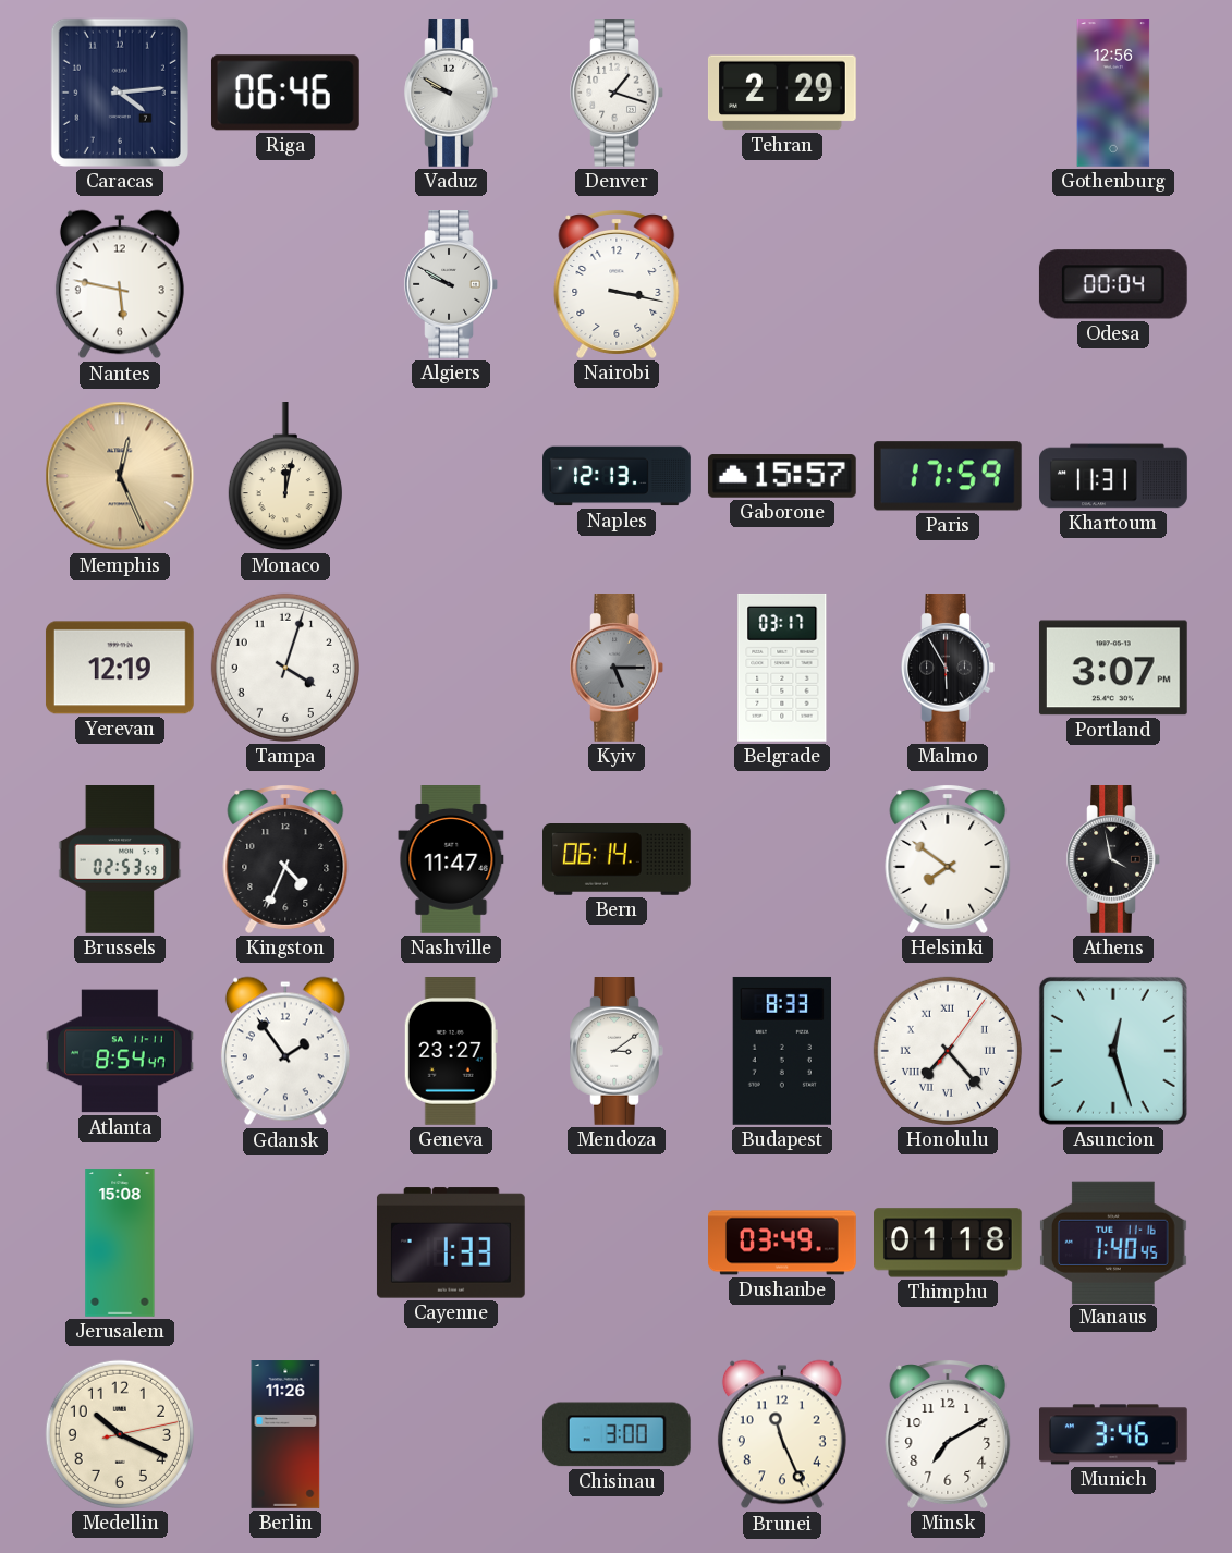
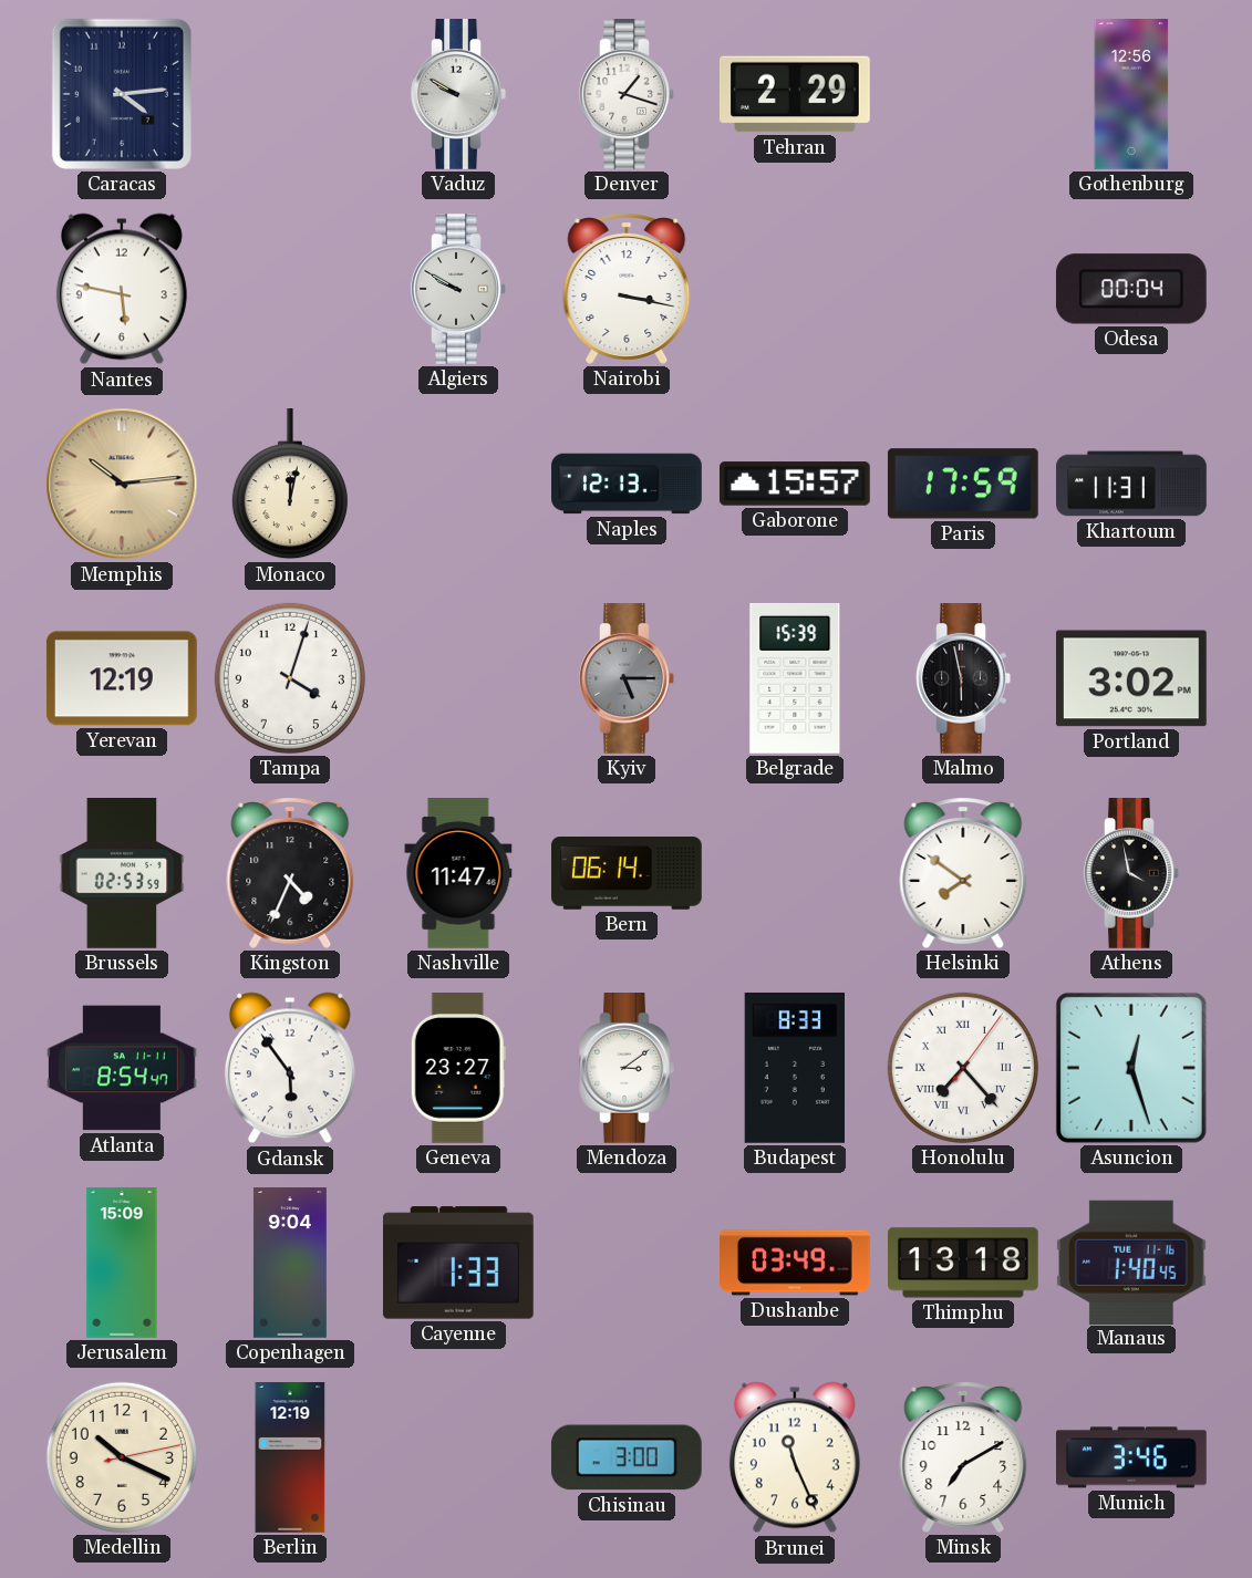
Riga: 06:46 -> none (285, 93)
Memphis: 12:26 -> 10:14 (122, 484)
Belgrade: 03:17 -> 15:39 (795, 678)
Malmo: 5:55 -> 5:58 (963, 679)
Portland: 3:07 -> 3:02 (1131, 678)
Gdansk: 1:54 -> 5:54 (290, 1068)
Jerusalem: 15:08 -> 15:09 (122, 1263)
Copenhagen: none -> 9:04 (290, 1263)
Thimphu: 01:18 -> 13:18 (964, 1263)
Berlin: 11:26 -> 12:19 (290, 1457)
